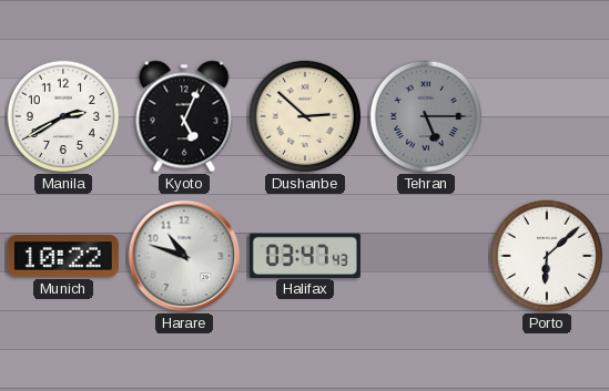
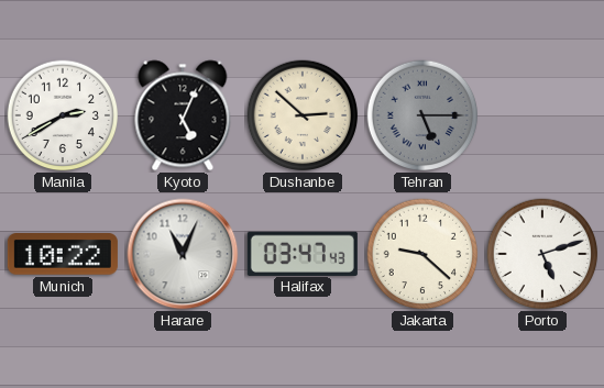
Harare: 10:48 -> 11:04 (183, 254)
Jakarta: none -> 9:22 (422, 254)
Porto: 6:08 -> 5:12 (542, 254)
